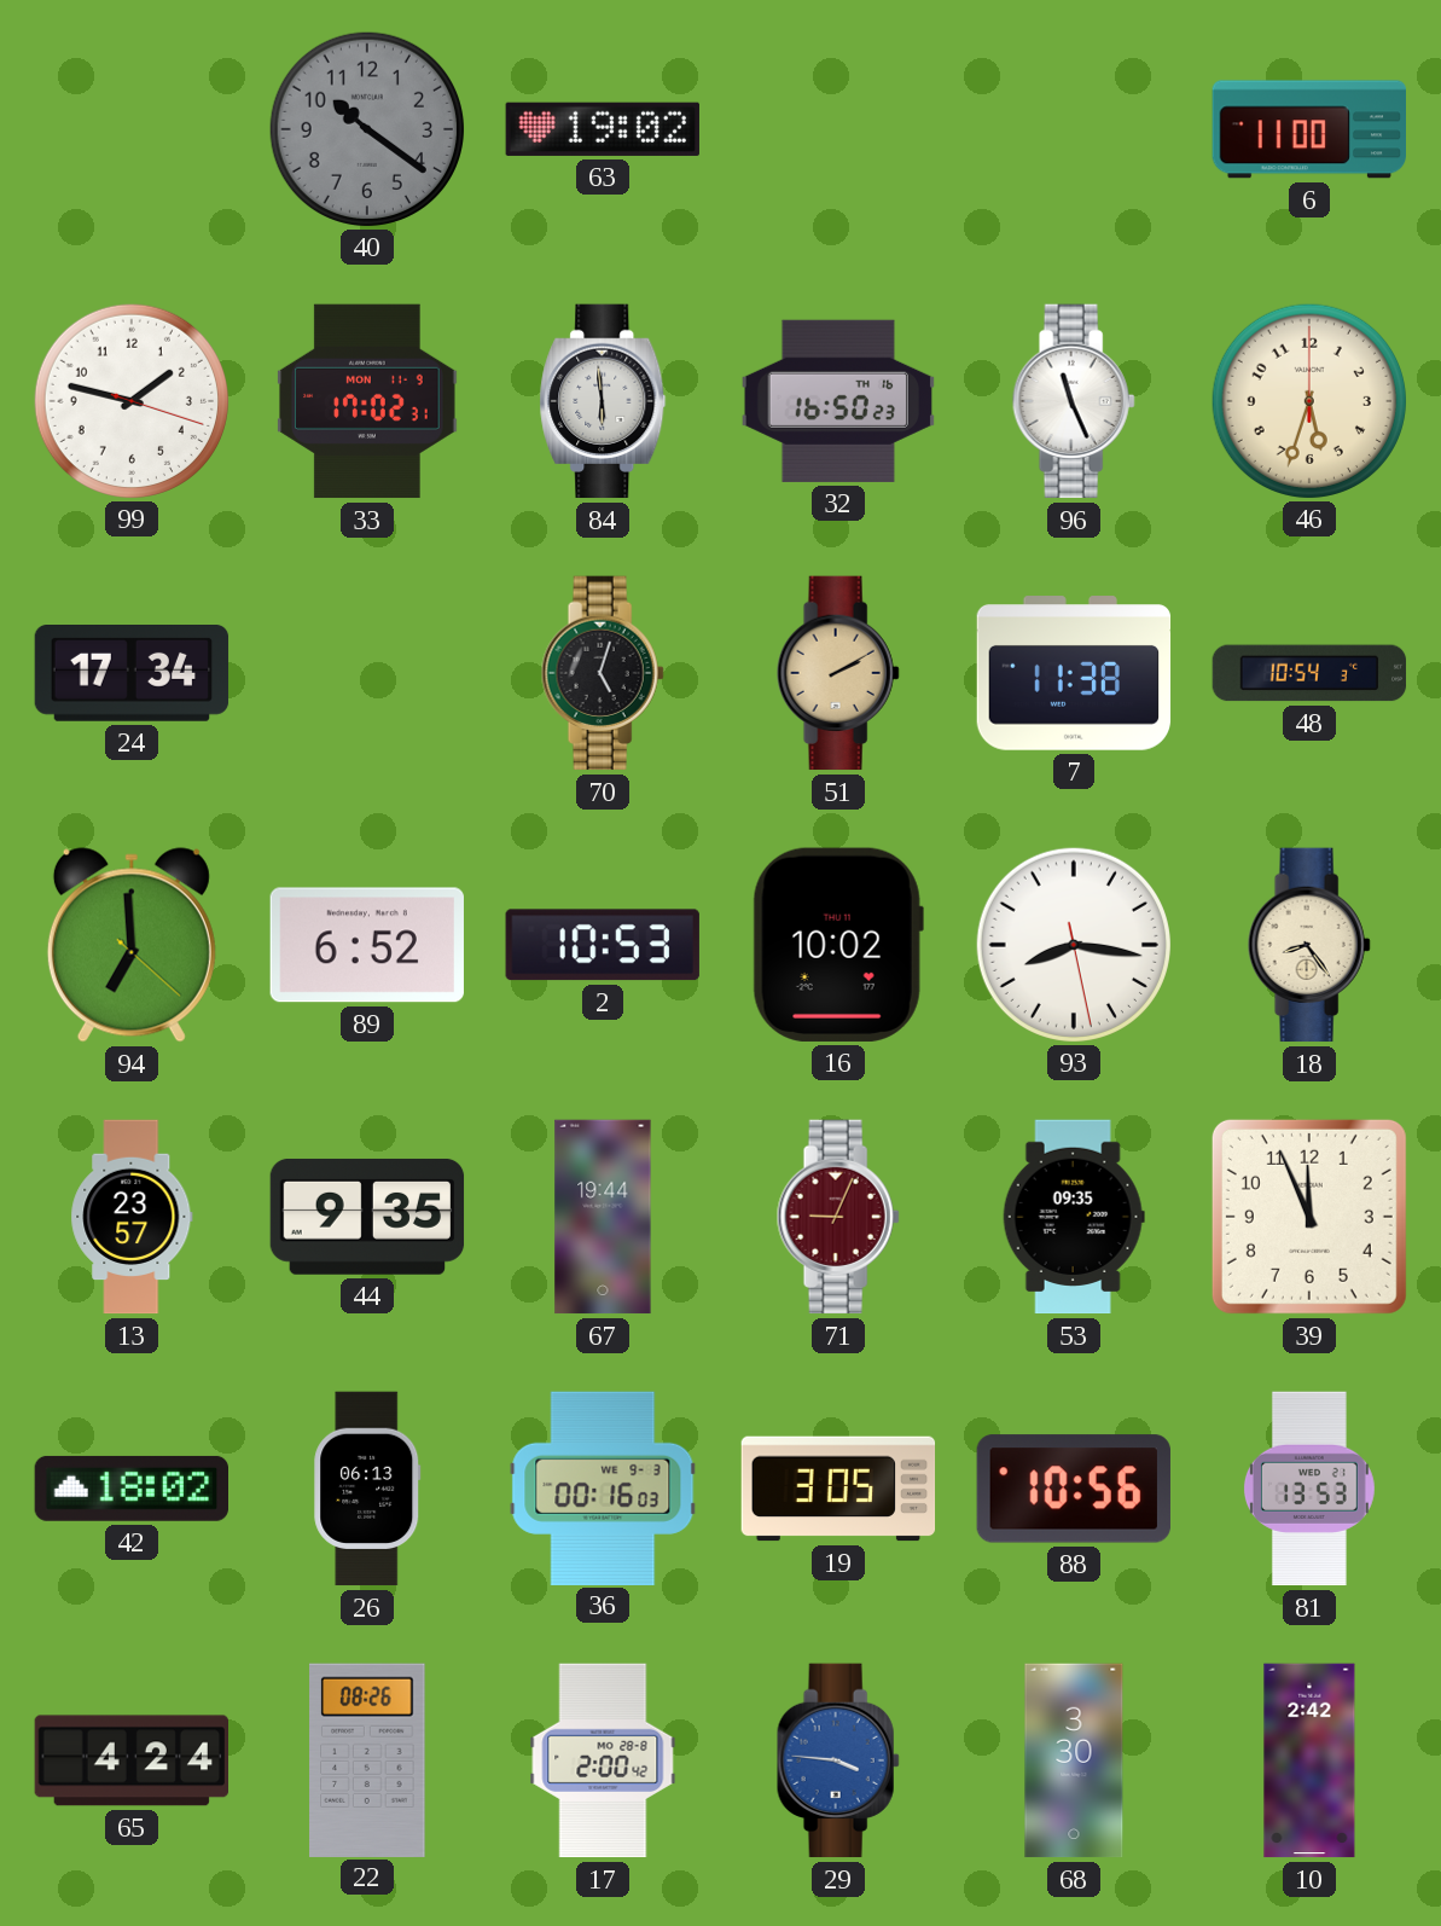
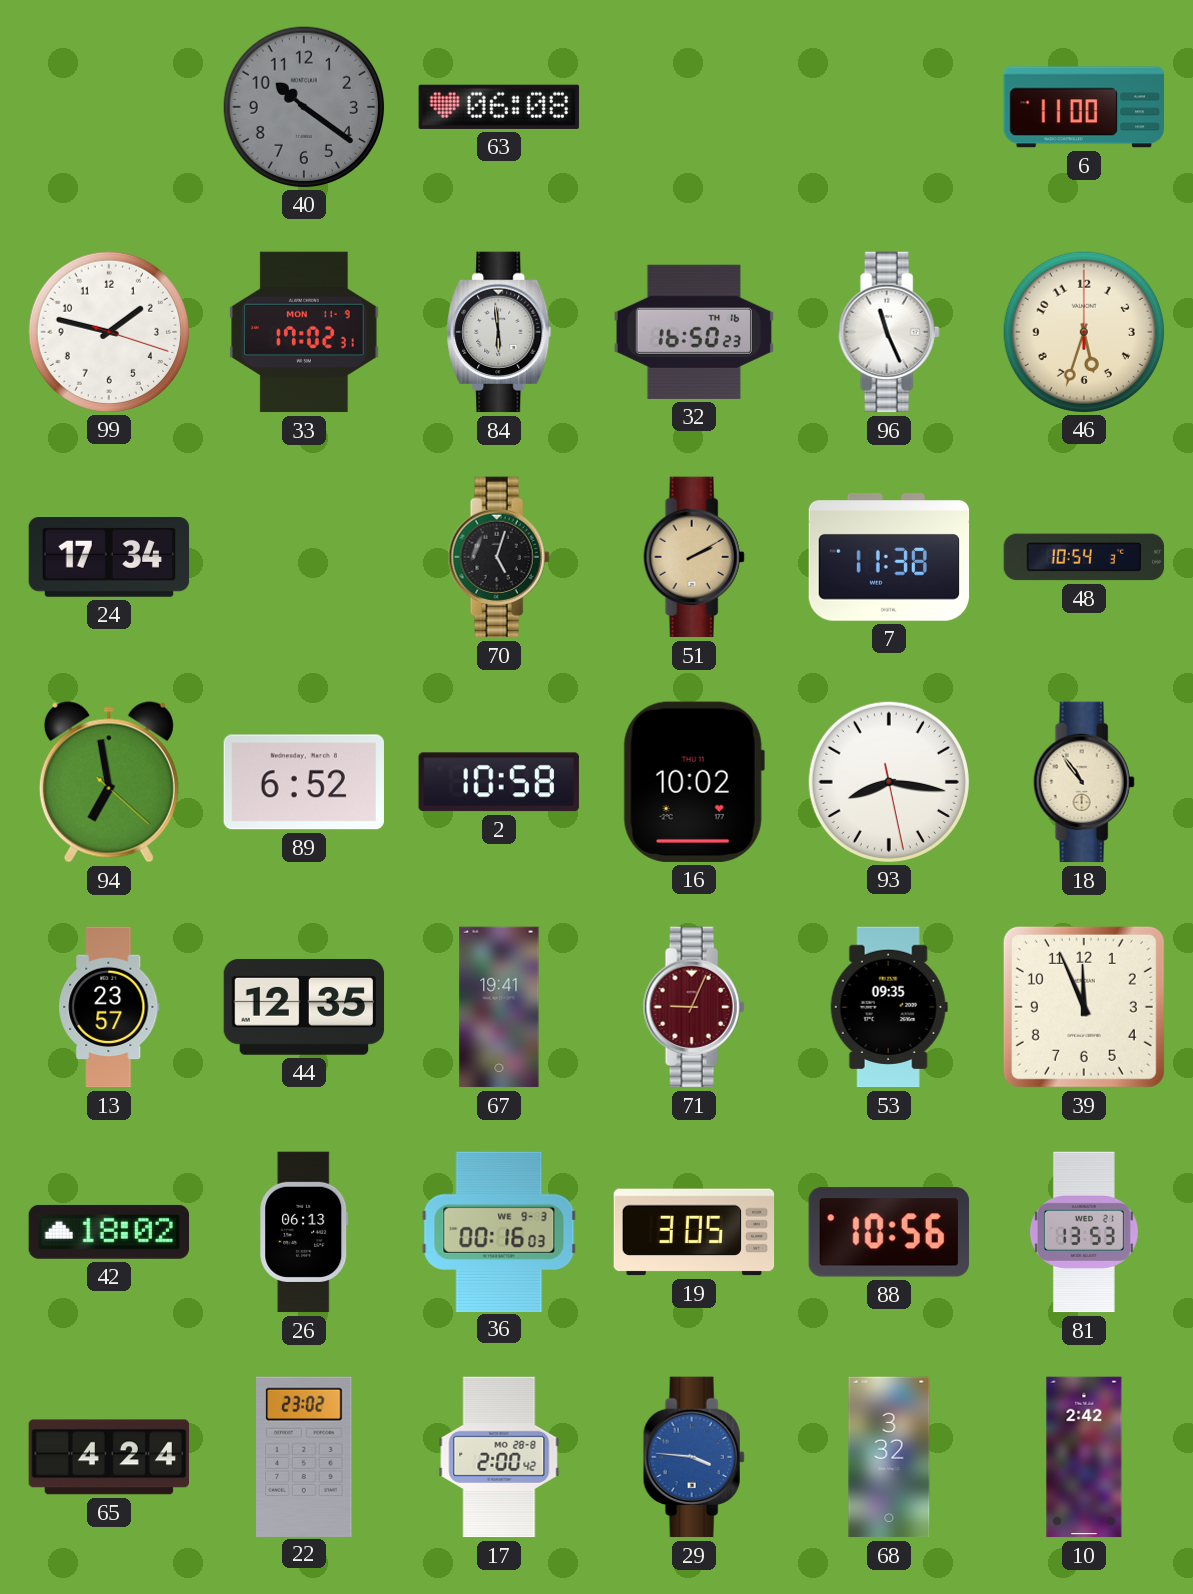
63: 19:02 -> 06:08 (499, 107)
94: 6:59 -> 6:58 (109, 782)
2: 10:53 -> 10:58 (499, 782)
18: 8:24 -> 10:54 (1084, 782)
44: 9:35 -> 12:35 (304, 1007)
67: 19:44 -> 19:41 (499, 1007)
22: 08:26 -> 23:02 (304, 1456)
68: 3:30 -> 3:32 (889, 1457)
